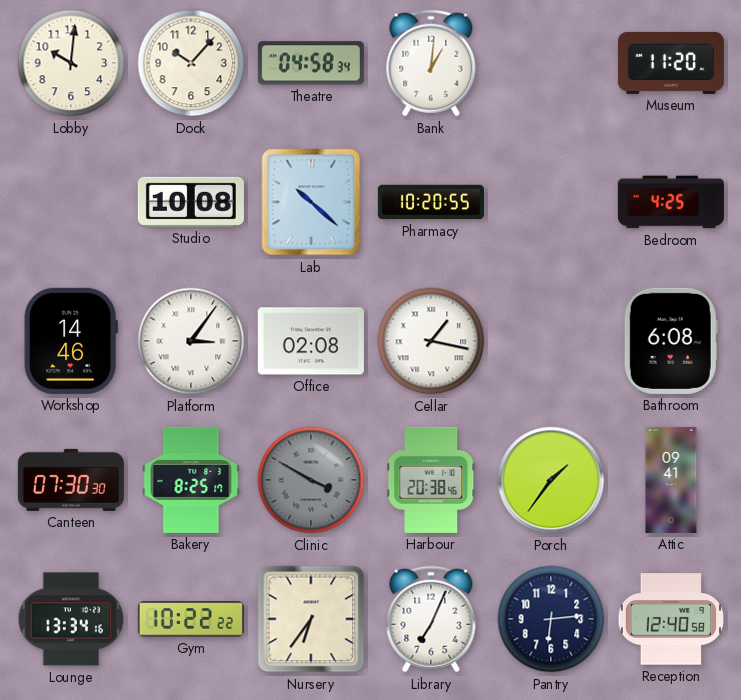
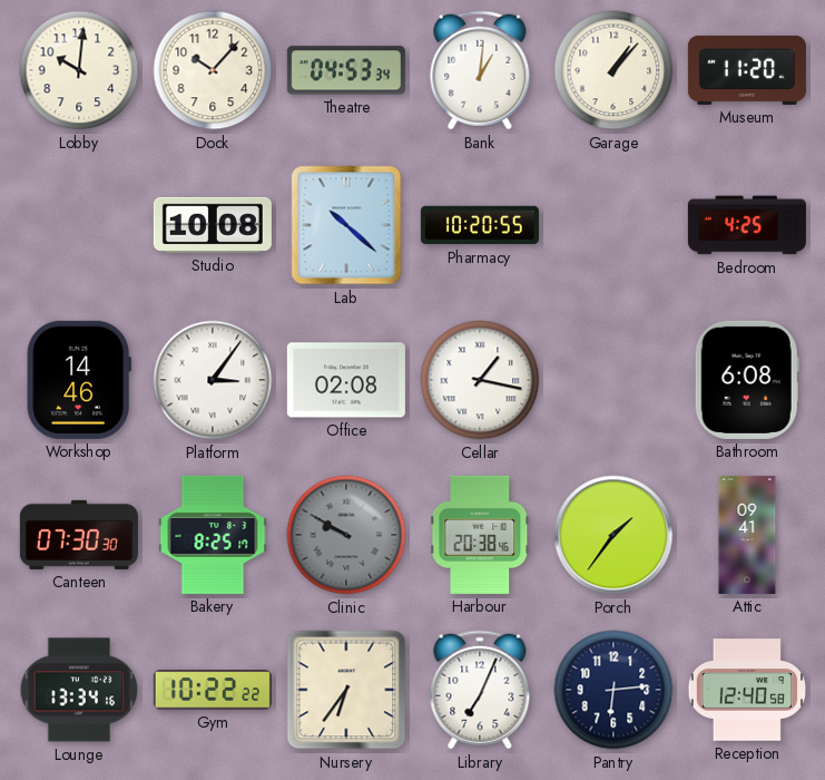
Theatre: 04:58 -> 04:53 (346, 70)
Garage: none -> 1:07 (613, 70)
Clinic: 3:50 -> 9:50 (346, 535)
